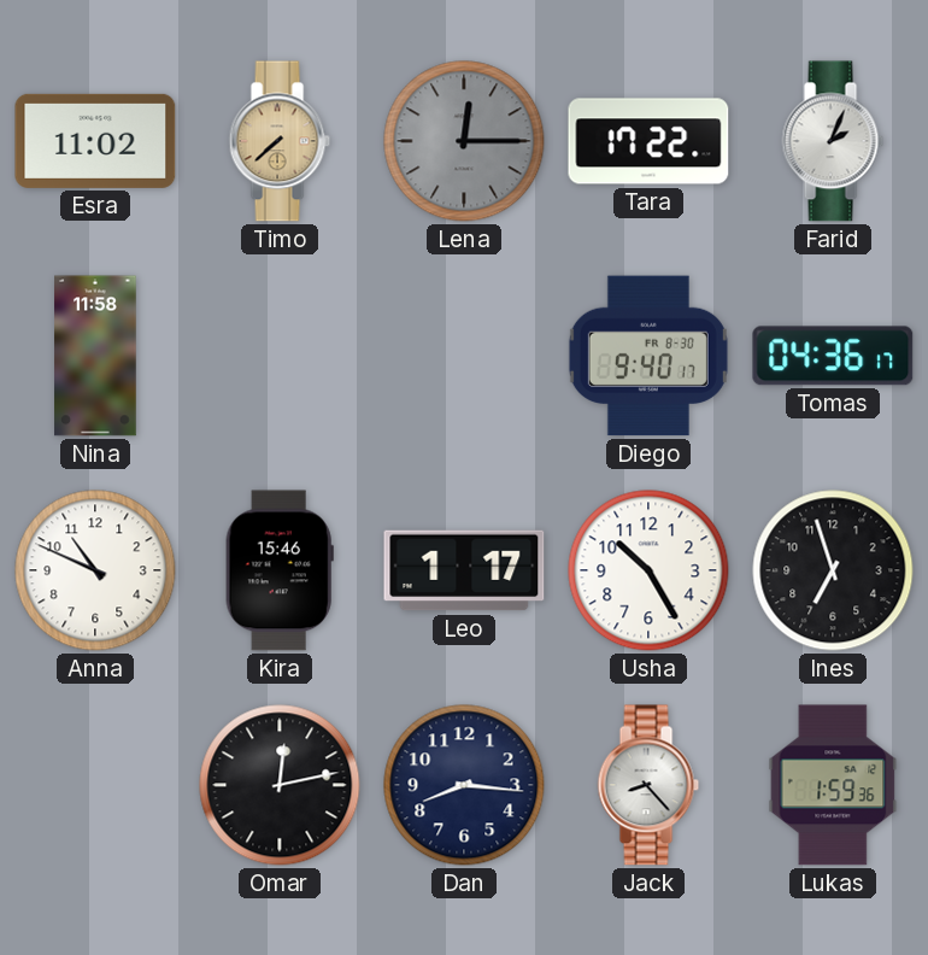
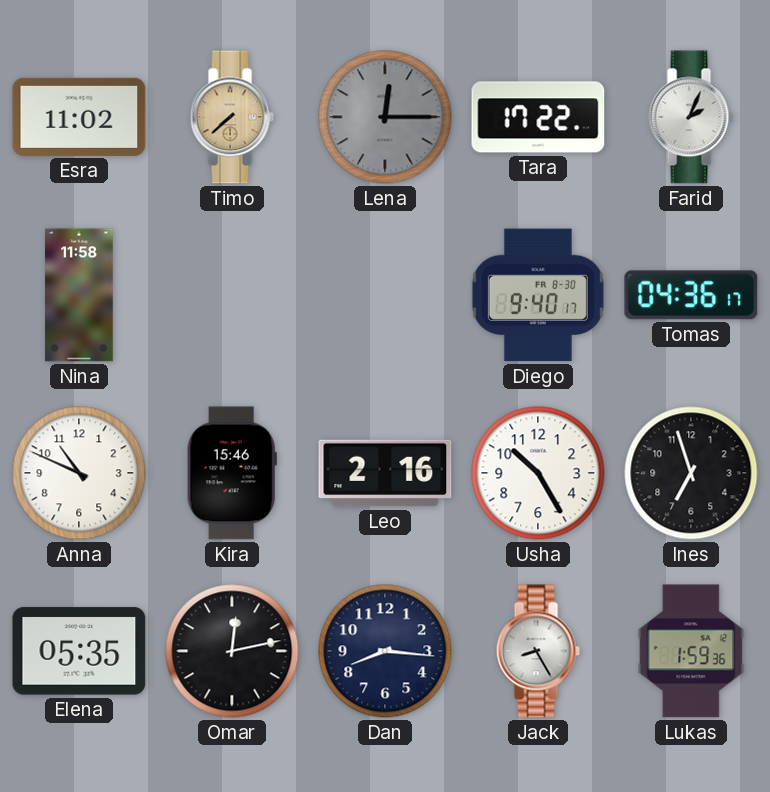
Leo: 1:17 -> 2:16 (385, 473)
Elena: none -> 05:35 (79, 651)
Jack: 8:23 -> 8:25 (538, 651)
